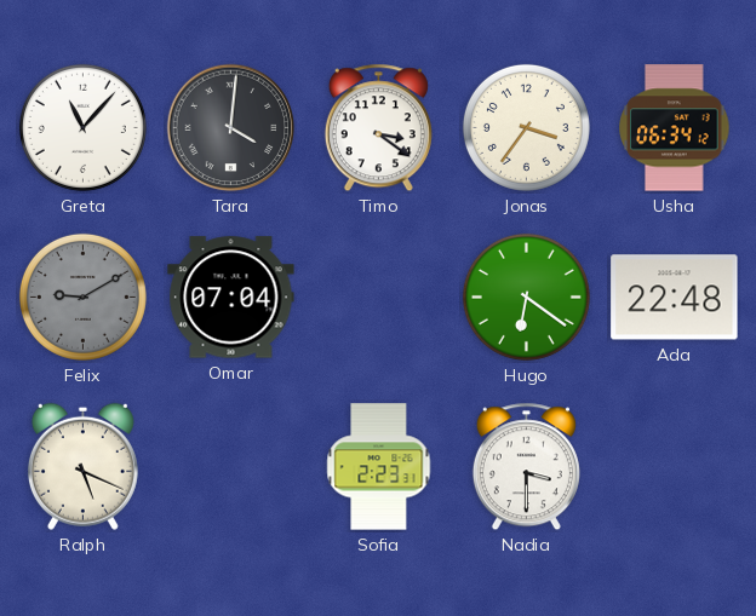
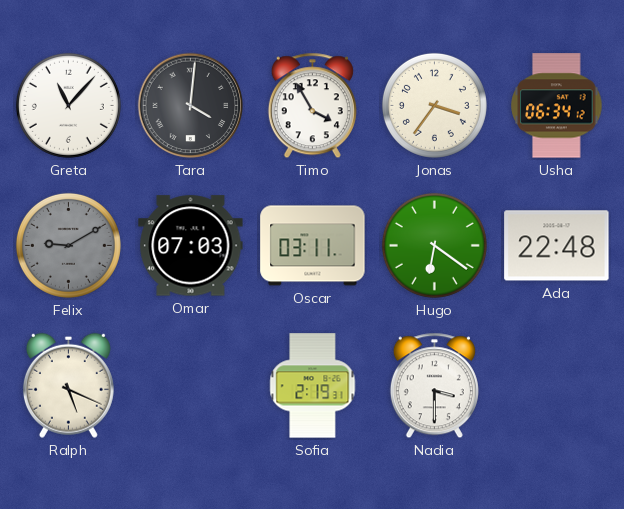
Timo: 3:21 -> 3:55 (312, 106)
Omar: 07:04 -> 07:03 (191, 246)
Oscar: none -> 03:11 (313, 246)
Sofia: 2:23 -> 2:19 (313, 386)
